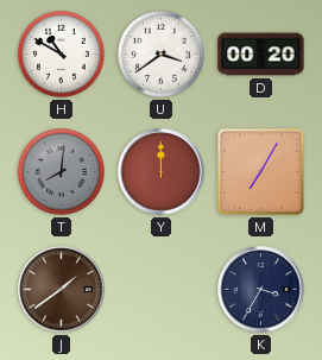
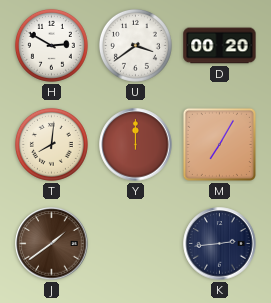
H: 10:50 -> 2:50 (51, 45)
T dial: grey -> cream (51, 144)
K: 3:35 -> 2:44 (220, 244)
